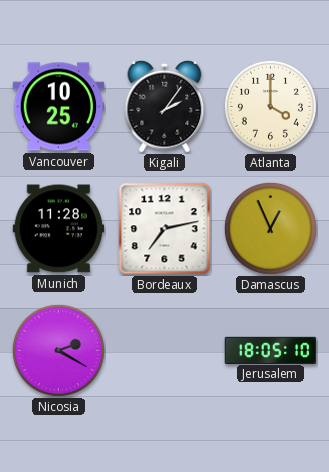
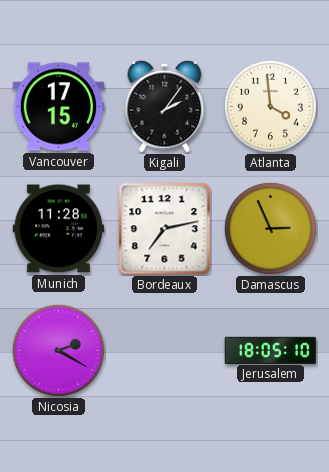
Vancouver: 10:25 -> 17:15 (59, 107)
Atlanta: 4:00 -> 3:59 (270, 106)
Damascus: 12:56 -> 2:56 (270, 228)
